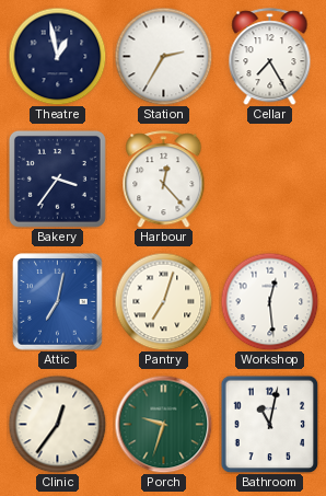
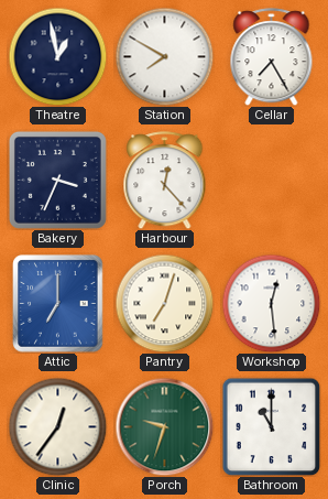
Station: 2:35 -> 7:50 (164, 56)
Bakery: 3:36 -> 3:34 (57, 180)
Attic: 7:02 -> 7:00 (58, 304)
Bathroom: 11:02 -> 11:00 (271, 426)
